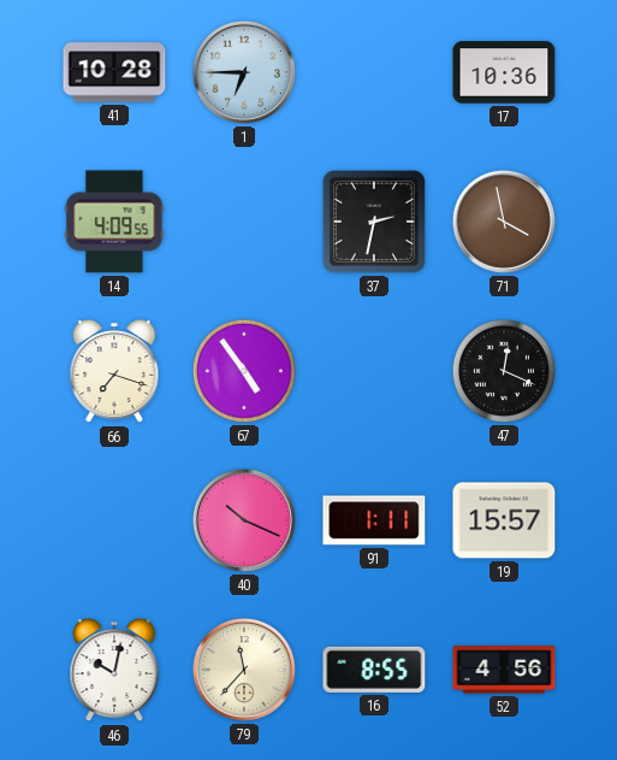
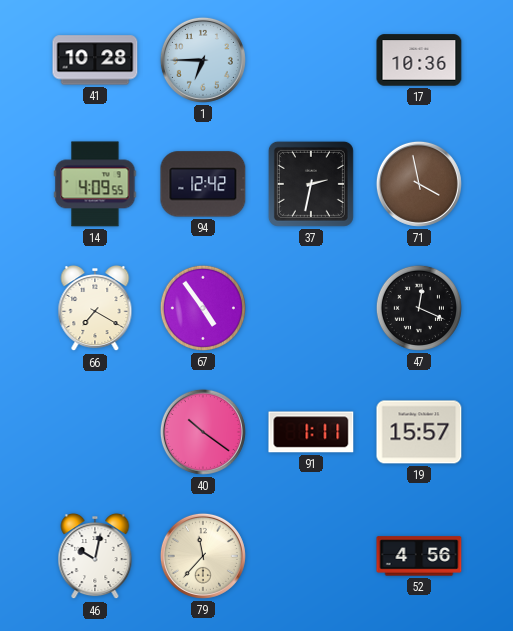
94: none -> 12:42 (203, 184)
66: 7:18 -> 7:20 (95, 309)
40: 10:19 -> 10:21 (203, 432)
16: 8:55 -> none (374, 670)
